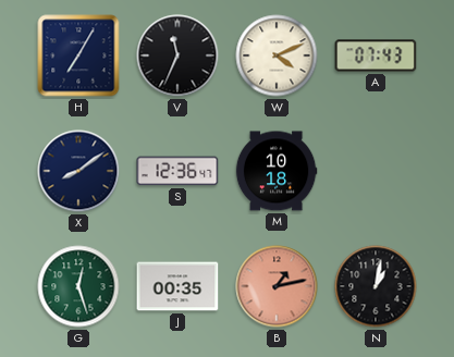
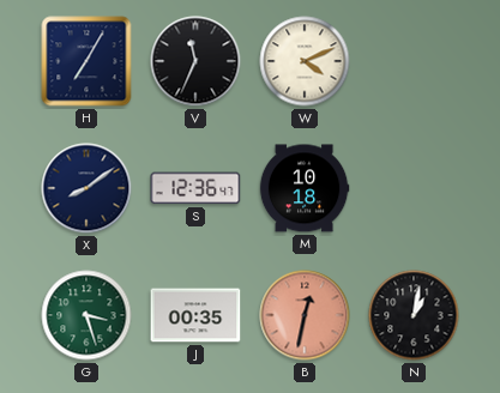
A: 07:43 -> none (376, 56)
G: 12:27 -> 3:27 (86, 315)
B: 1:13 -> 12:32 (305, 315)
